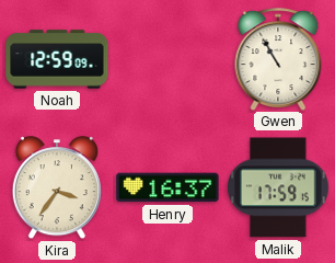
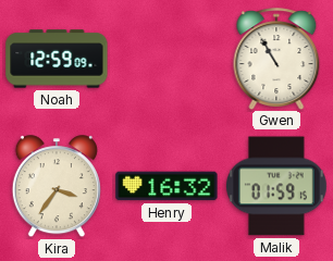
Henry: 16:37 -> 16:32 (166, 186)
Malik: 17:59 -> 01:59 (277, 186)
